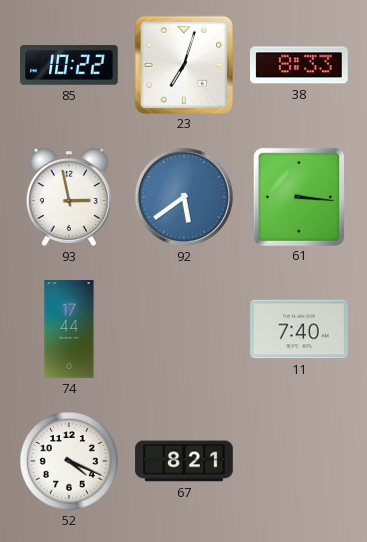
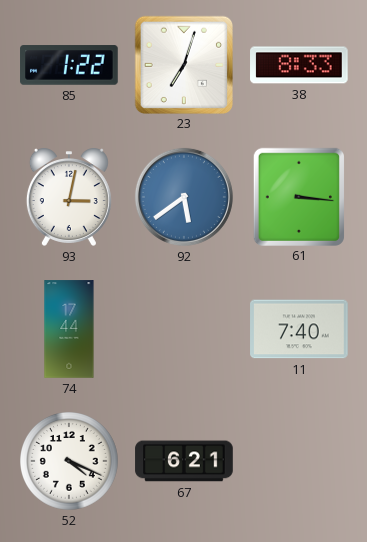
85: 10:22 -> 1:22 (69, 65)
93: 2:58 -> 3:02 (69, 197)
67: 8:21 -> 6:21 (184, 461)
